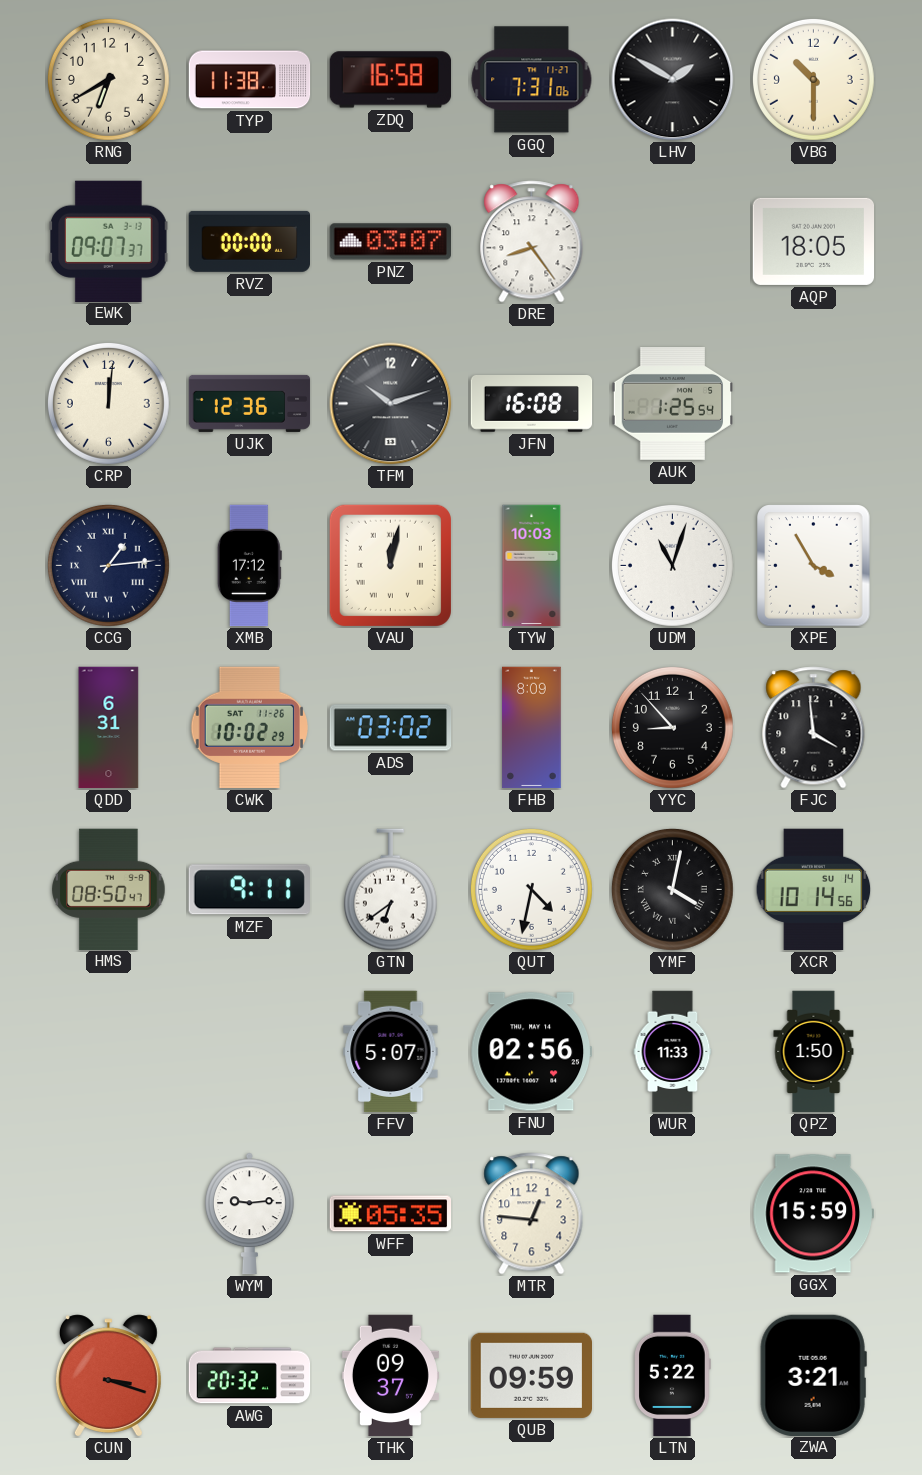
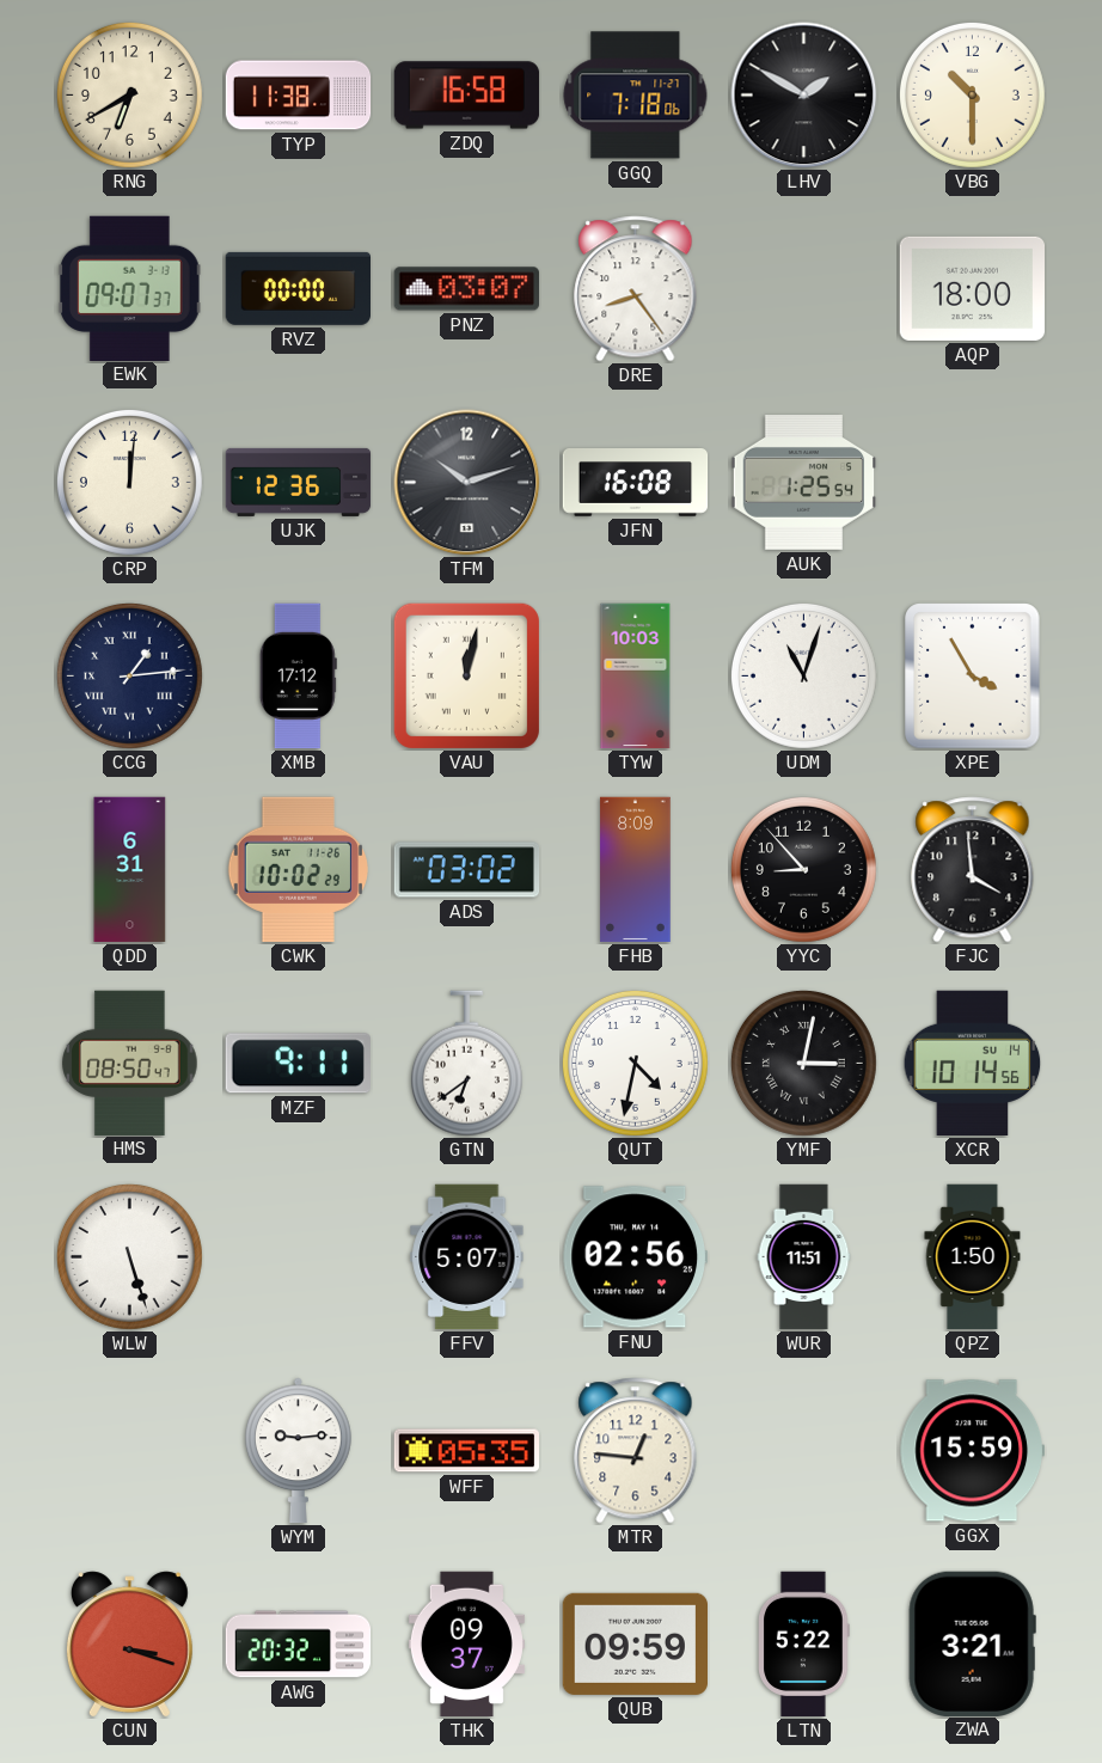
GGQ: 7:31 -> 7:18 (636, 96)
AQP: 18:05 -> 18:00 (972, 288)
YMF: 4:02 -> 3:02 (803, 1063)
WLW: none -> 5:27 (129, 1256)
WUR: 11:33 -> 11:51 (804, 1257)
